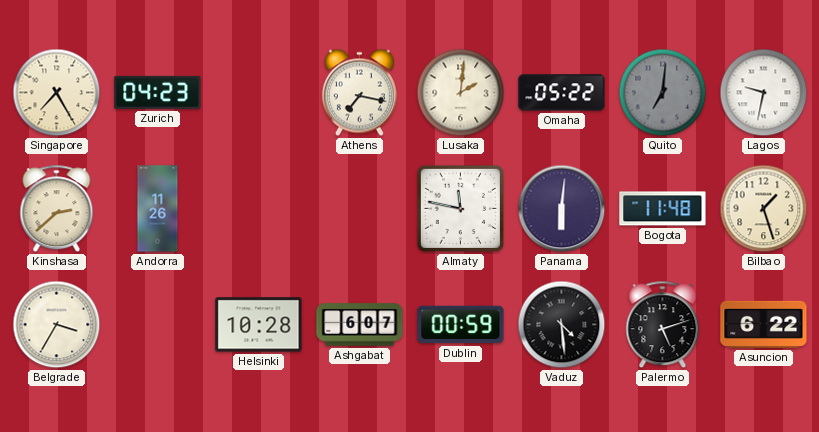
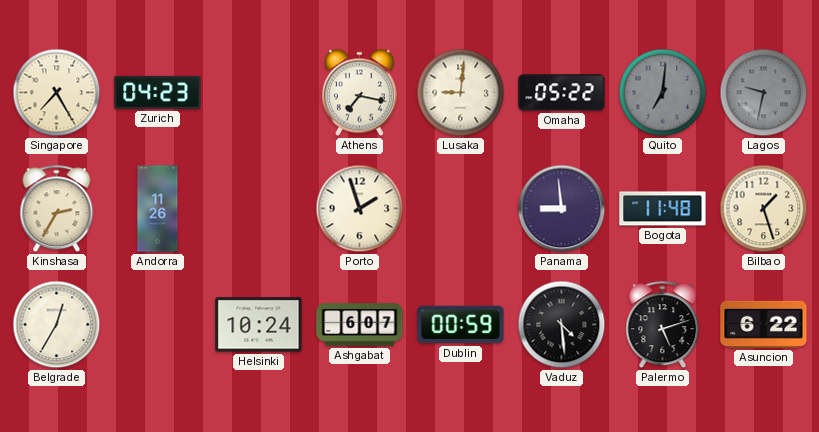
Lusaka: 2:01 -> 9:01 (461, 93)
Lagos dial: white -> grey (764, 93)
Kinshasa: 2:38 -> 2:35 (57, 209)
Porto: none -> 1:57 (360, 209)
Almaty: 11:47 -> none (460, 208)
Panama: 6:01 -> 8:59 (562, 209)
Belgrade: 3:35 -> 12:35 (57, 325)
Helsinki: 10:28 -> 10:24 (259, 325)
